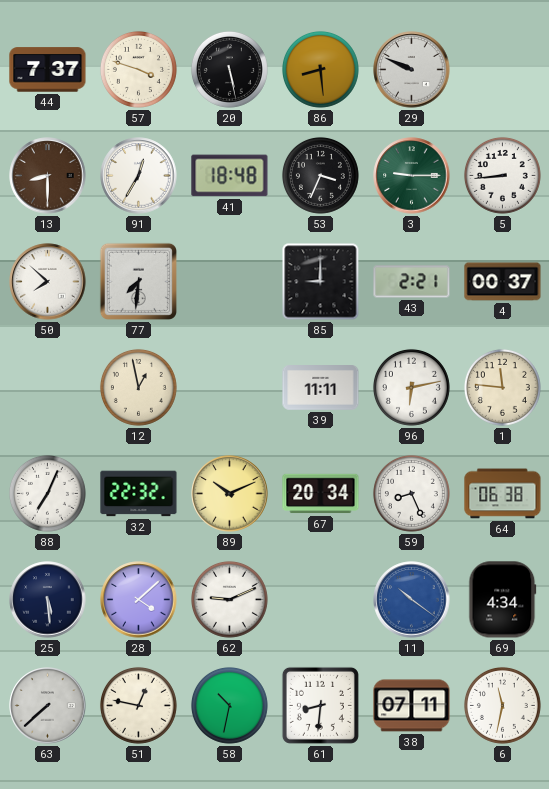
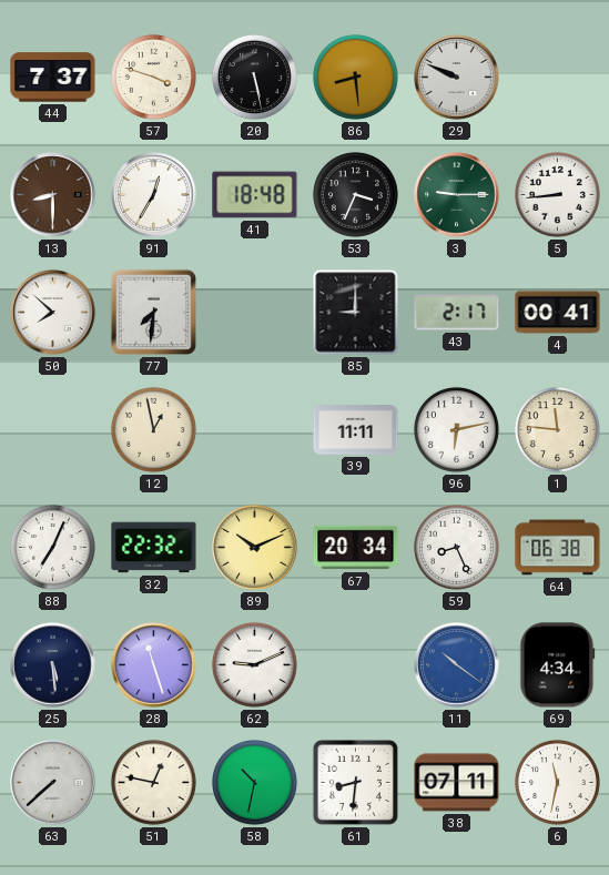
43: 2:21 -> 2:17 (457, 313)
4: 00:37 -> 00:41 (558, 313)
28: 4:08 -> 11:27 (154, 665)
